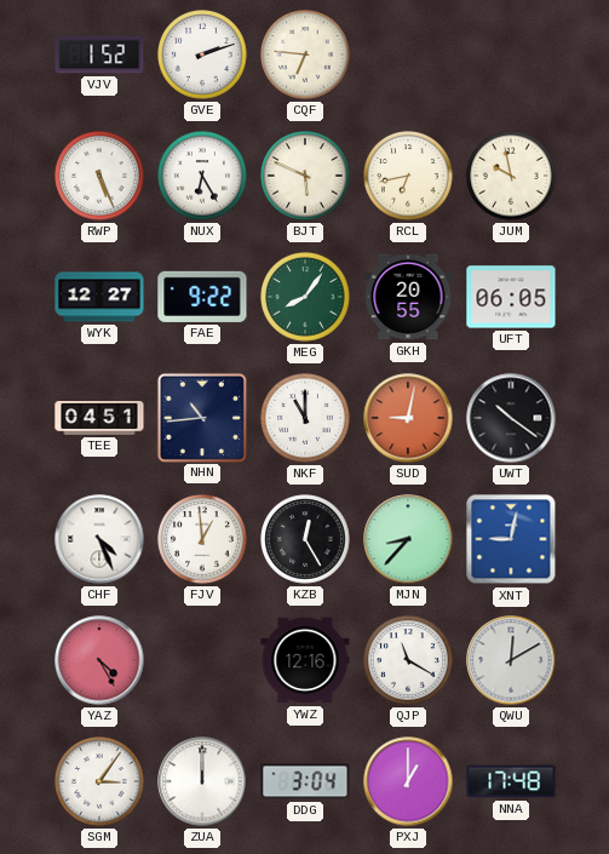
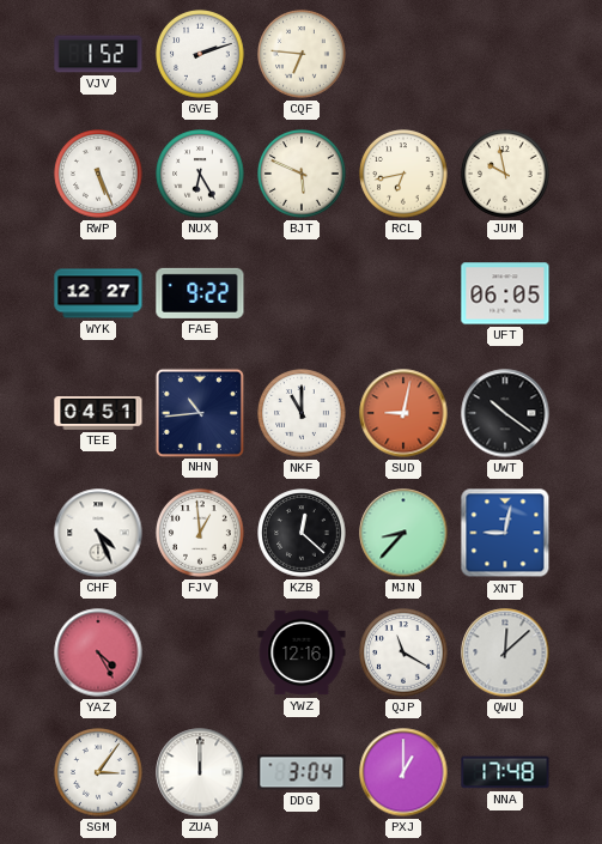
MEG: 8:06 -> none (305, 297)
GKH: 20:55 -> none (408, 297)
KZB: 12:25 -> 12:22 (302, 533)
QWU: 12:10 -> 12:08 (505, 652)
